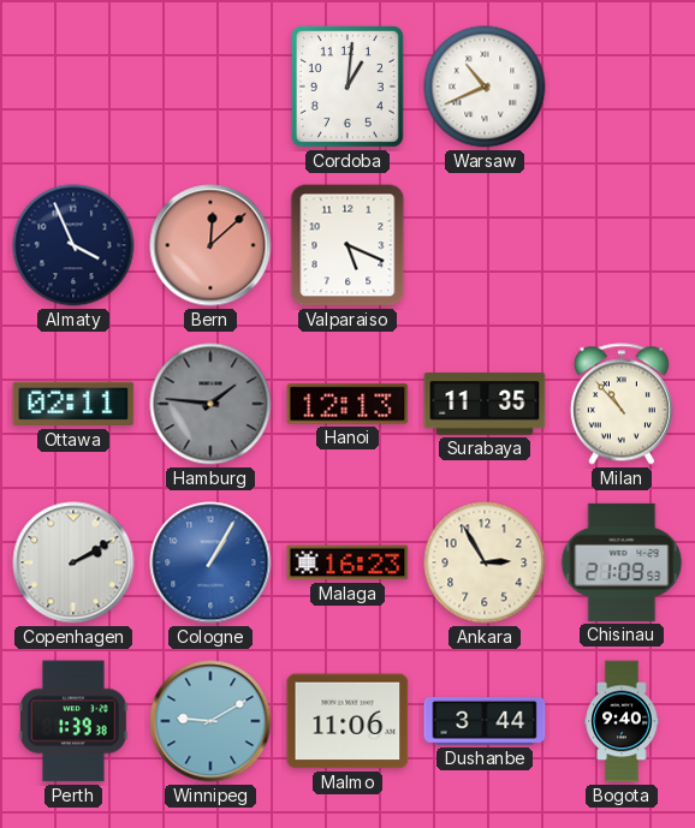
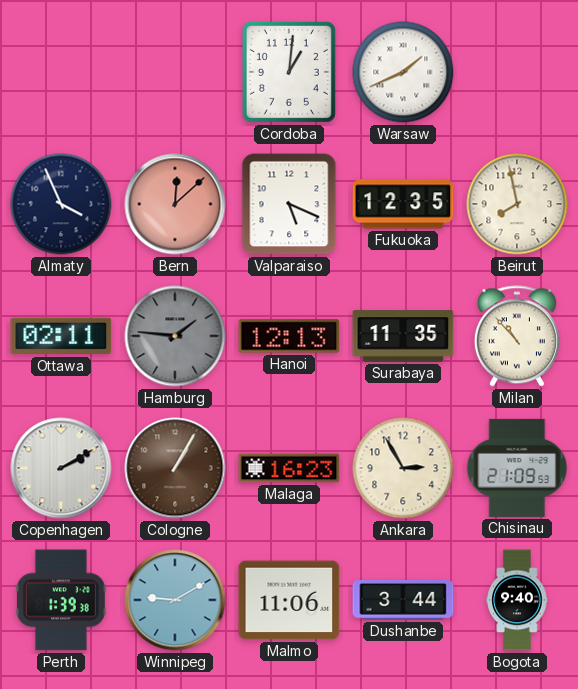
Warsaw: 10:41 -> 1:41 (403, 72)
Fukuoka: none -> 12:35 (403, 204)
Beirut: none -> 7:58 (517, 204)
Cologne dial: blue -> brown (175, 468)
